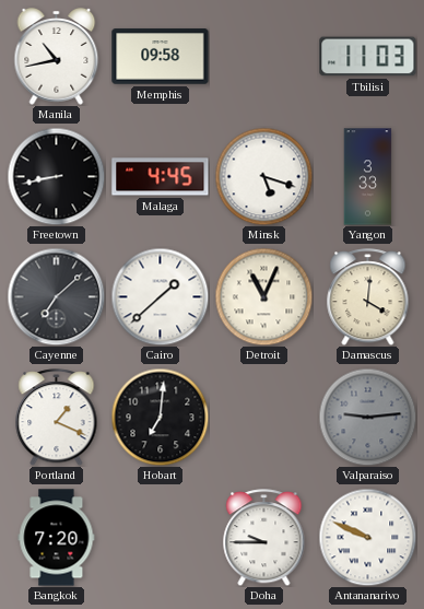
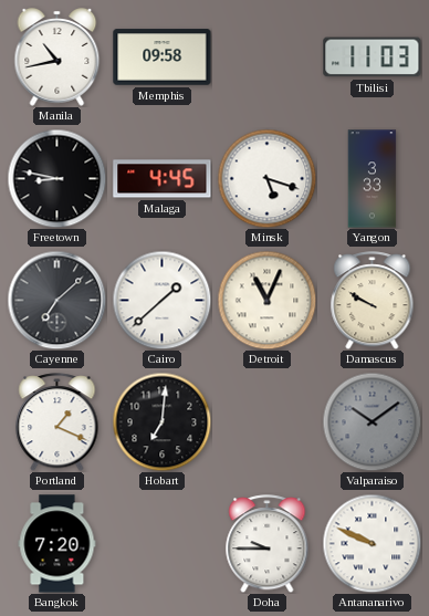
Freetown: 8:43 -> 8:47 (56, 178)
Damascus: 4:01 -> 9:50 (373, 301)
Valparaiso: 9:14 -> 10:09 (372, 421)
